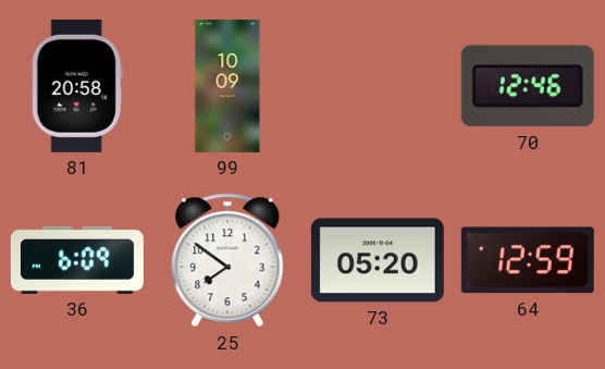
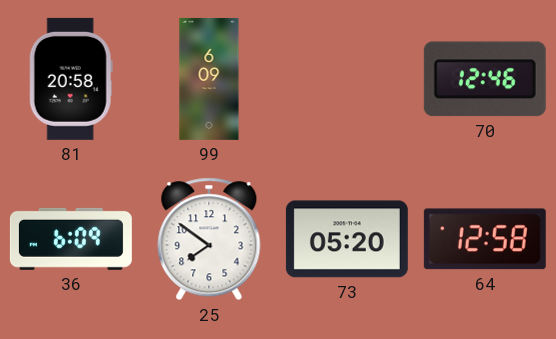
99: 10:09 -> 6:09 (209, 79)
64: 12:59 -> 12:58 (485, 239)
